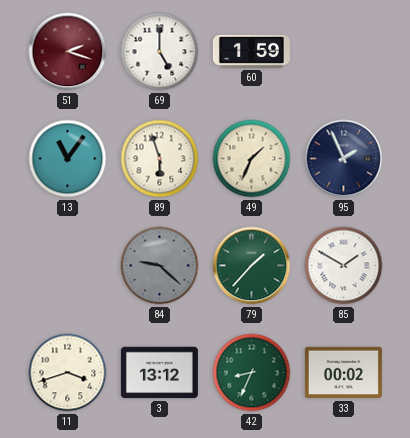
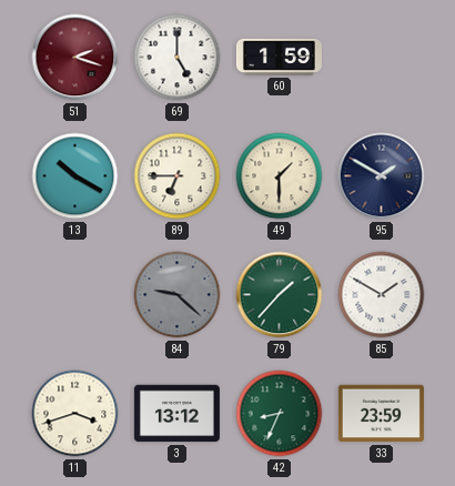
13: 11:06 -> 10:20 (75, 176)
89: 5:57 -> 6:45 (178, 176)
49: 1:34 -> 1:30 (280, 176)
95: 1:56 -> 1:50 (382, 176)
33: 00:02 -> 23:59 (381, 414)
